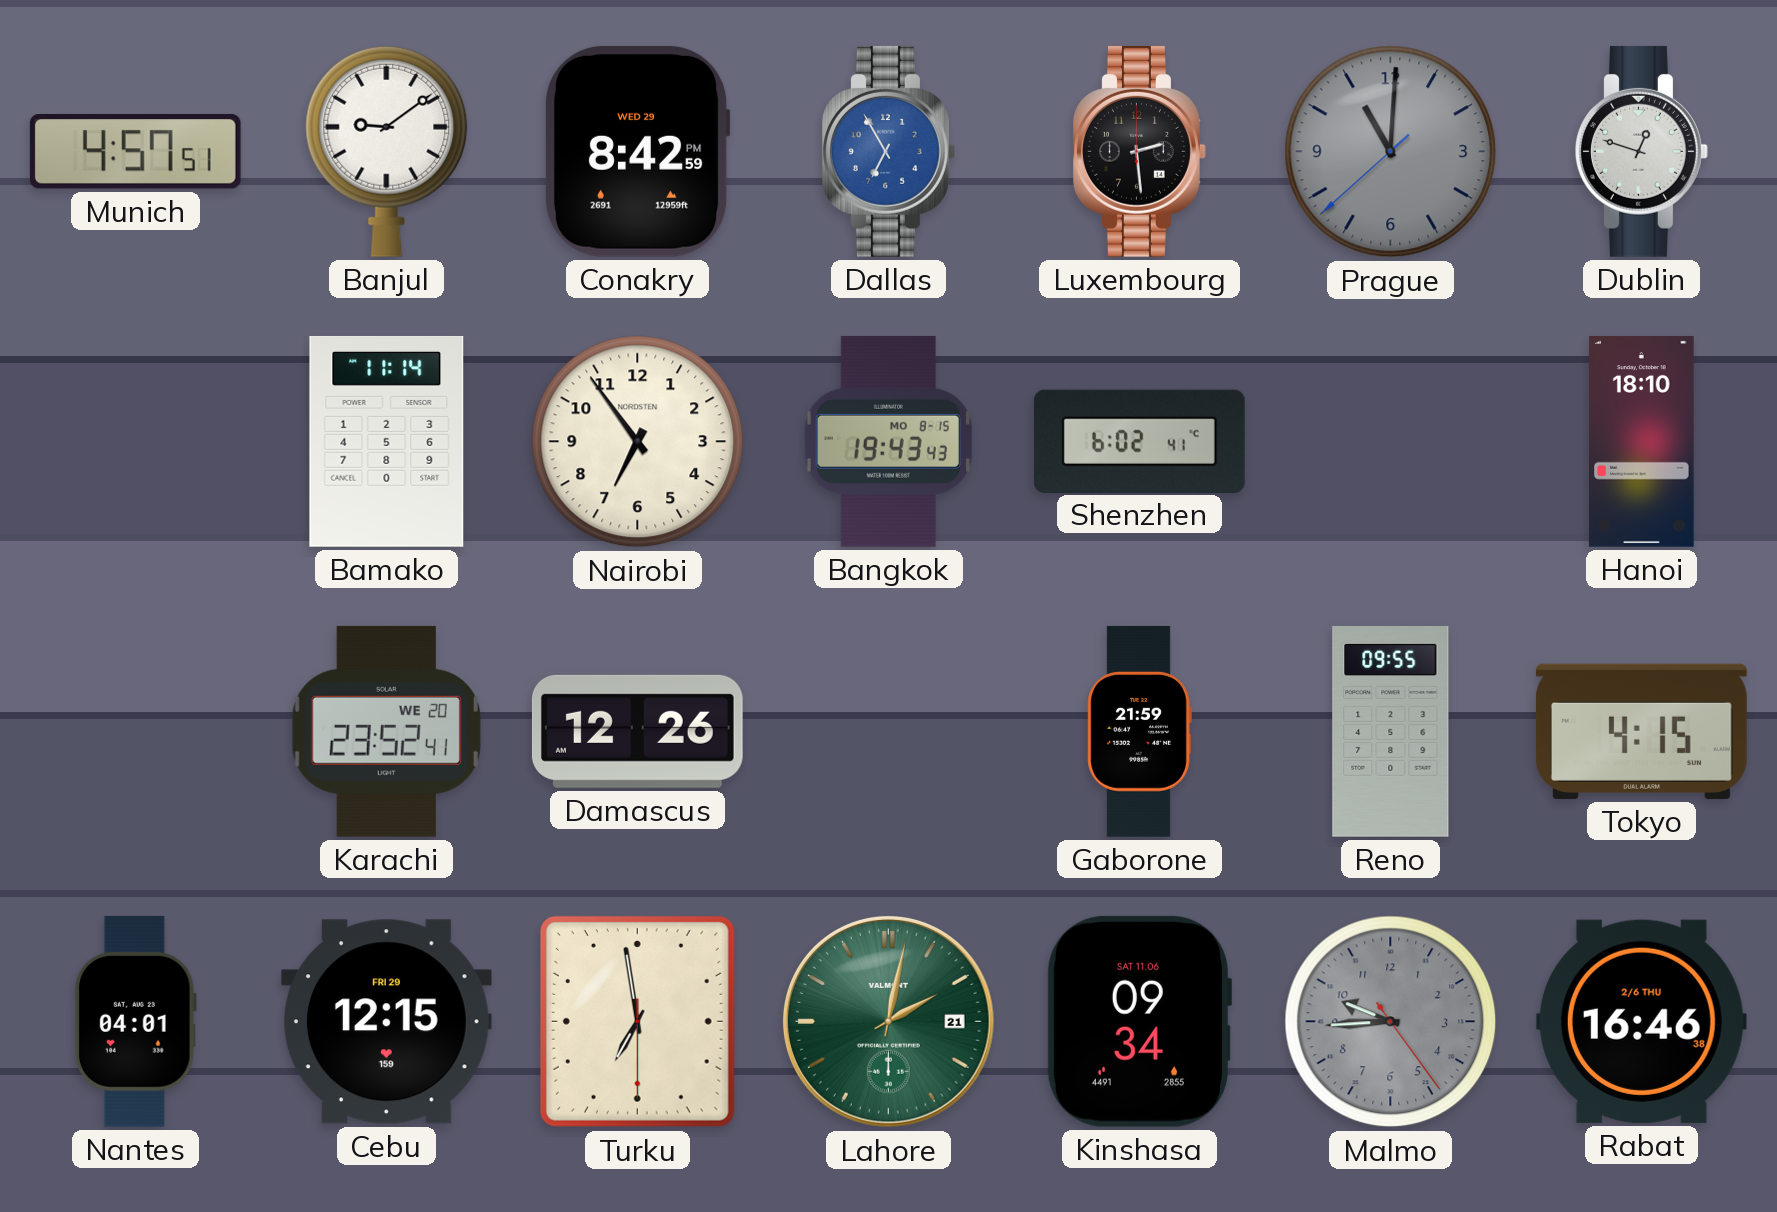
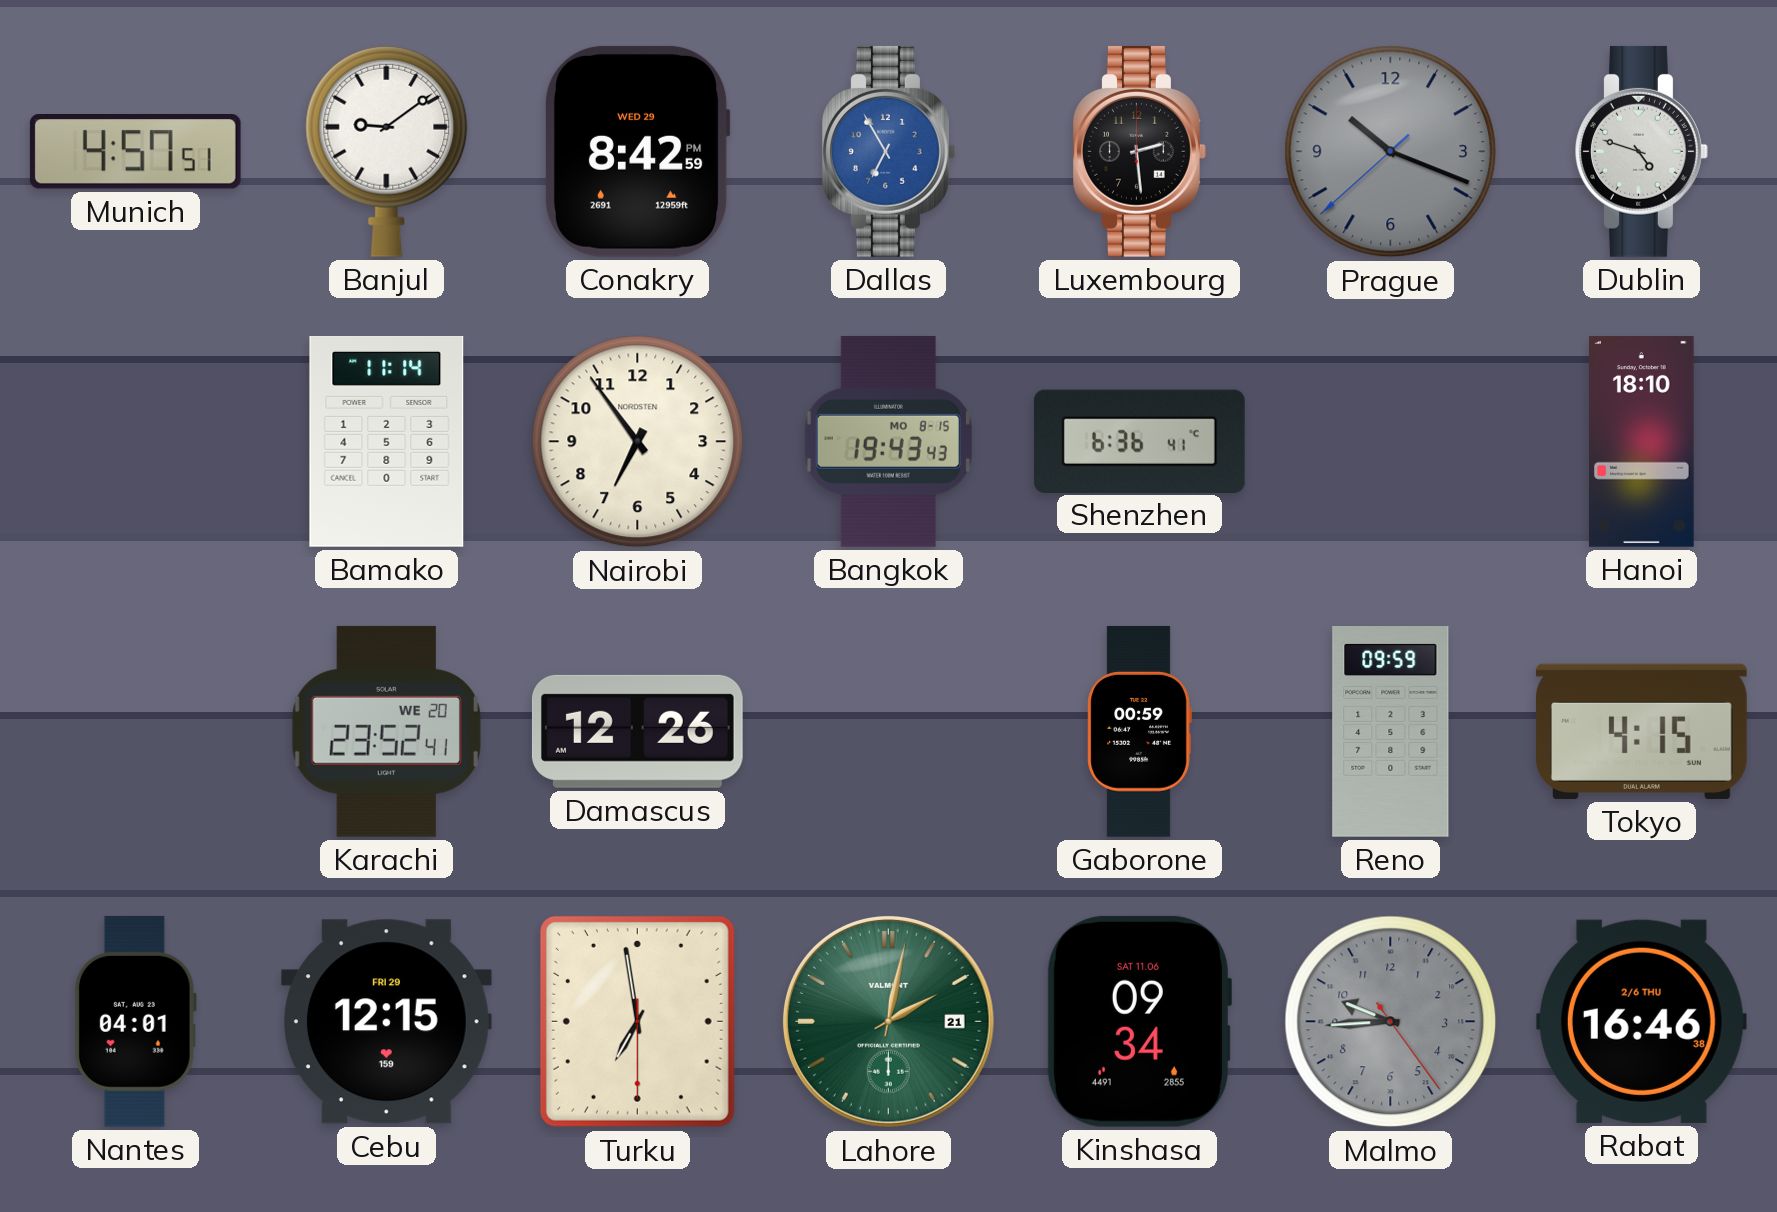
Prague: 11:00 -> 10:18 (1391, 152)
Dublin: 12:48 -> 4:48 (1642, 151)
Shenzhen: 6:02 -> 6:36 (1139, 441)
Gaborone: 21:59 -> 00:59 (1139, 731)
Reno: 09:55 -> 09:59 (1391, 732)
